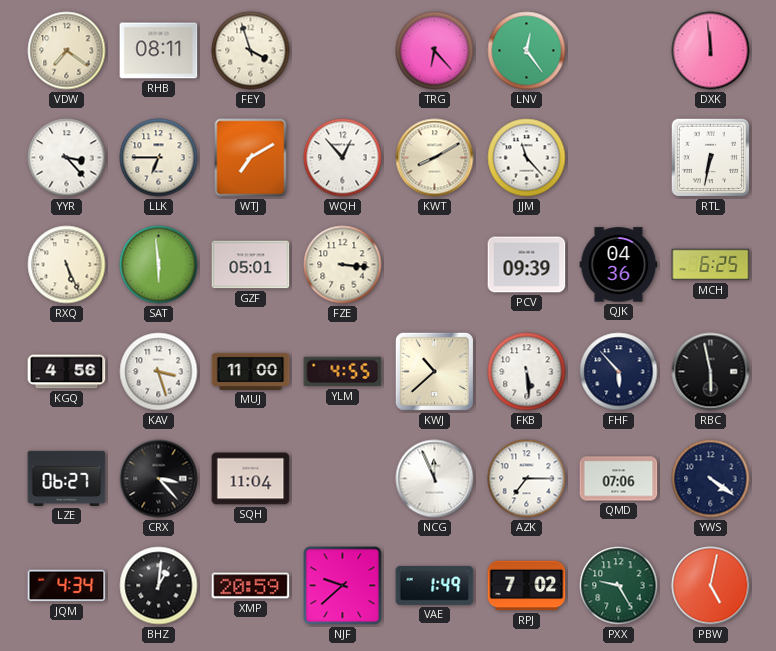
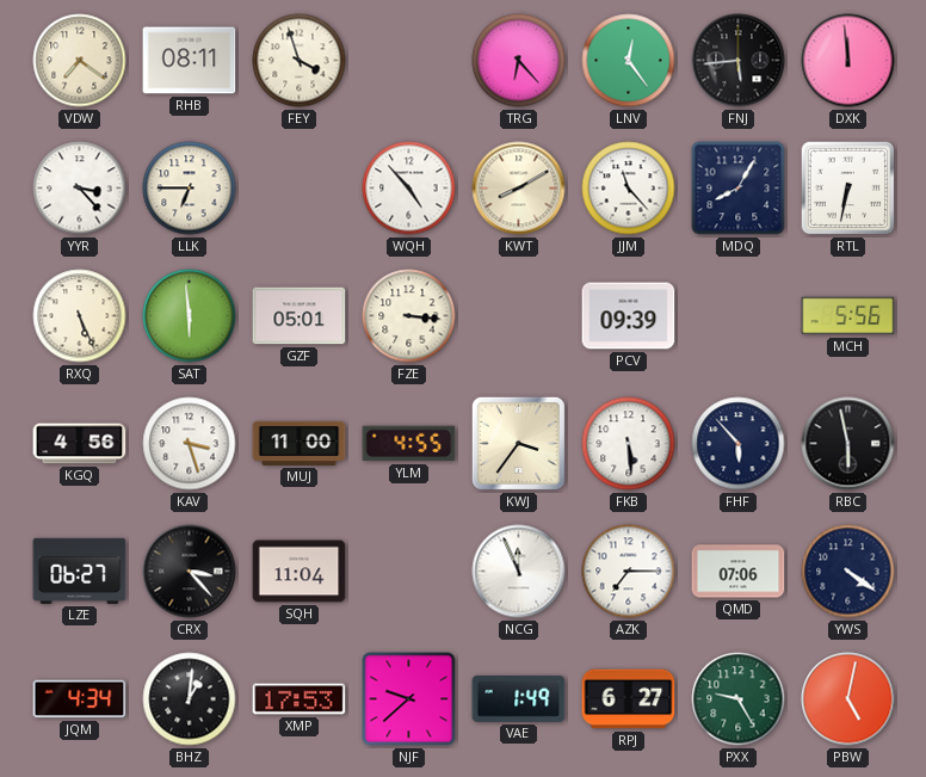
FNJ: none -> 5:44 (739, 61)
WTJ: 7:10 -> none (251, 158)
WQH: 12:53 -> 4:53 (409, 189)
MDQ: none -> 8:05 (739, 189)
QJK: 04:36 -> none (619, 265)
MCH: 6:25 -> 5:56 (848, 316)
KWJ: 10:38 -> 3:36 (518, 443)
XMP: 20:59 -> 17:53 (300, 699)
RPJ: 7:02 -> 6:27 (629, 699)
